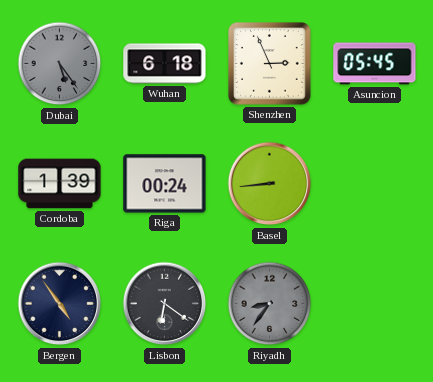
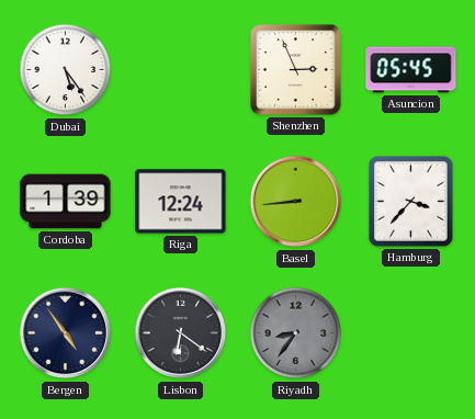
Dubai dial: grey -> white (66, 70)
Wuhan: 6:18 -> none (165, 64)
Riga: 00:24 -> 12:24 (181, 202)
Hamburg: none -> 3:37 (410, 201)
